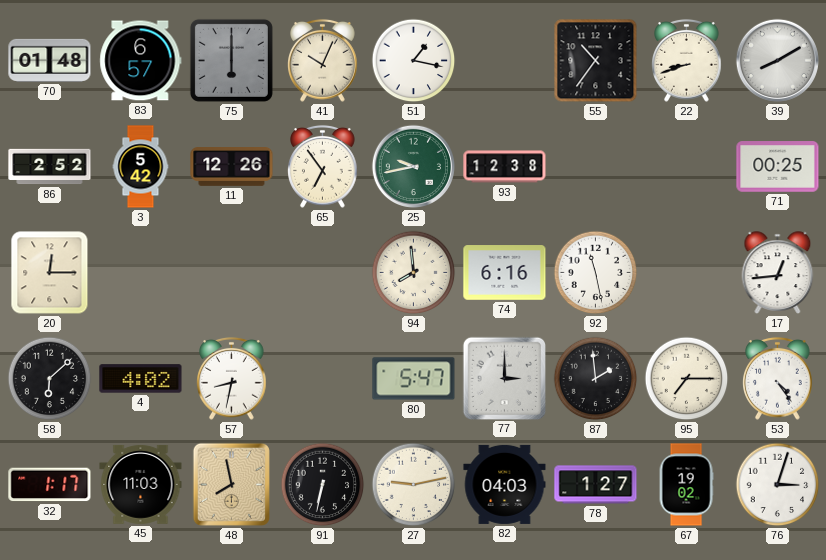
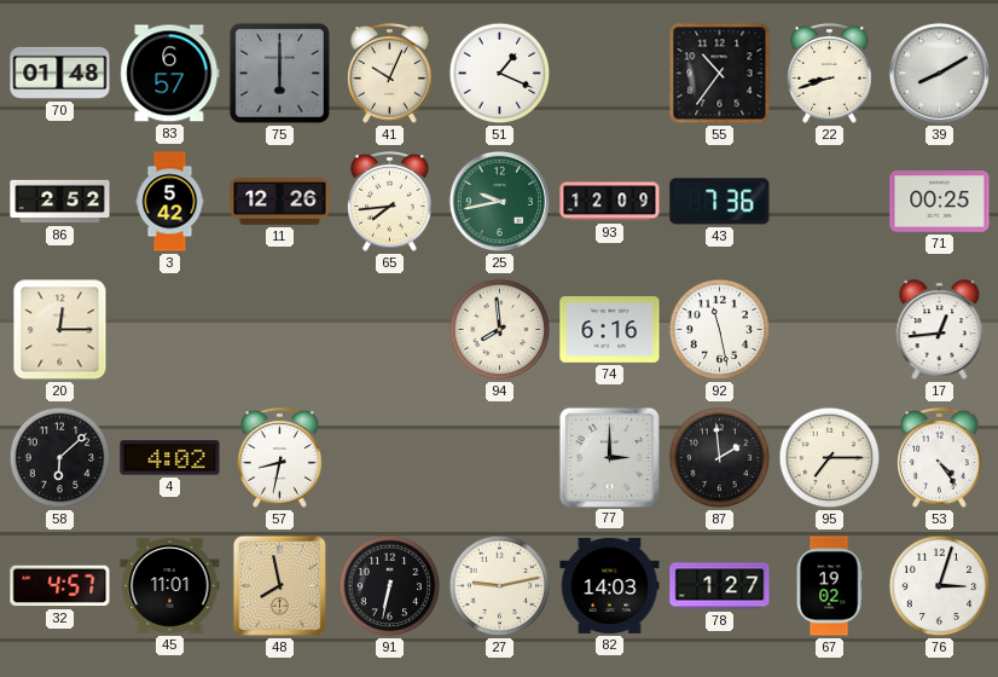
51: 1:17 -> 1:19 (500, 74)
65: 6:54 -> 7:44 (390, 201)
93: 12:38 -> 12:09 (610, 202)
43: none -> 7:36 (720, 202)
80: 5:47 -> none (414, 379)
32: 1:17 -> 4:57 (60, 586)
45: 11:03 -> 11:01 (170, 585)
82: 04:03 -> 14:03 (610, 585)
